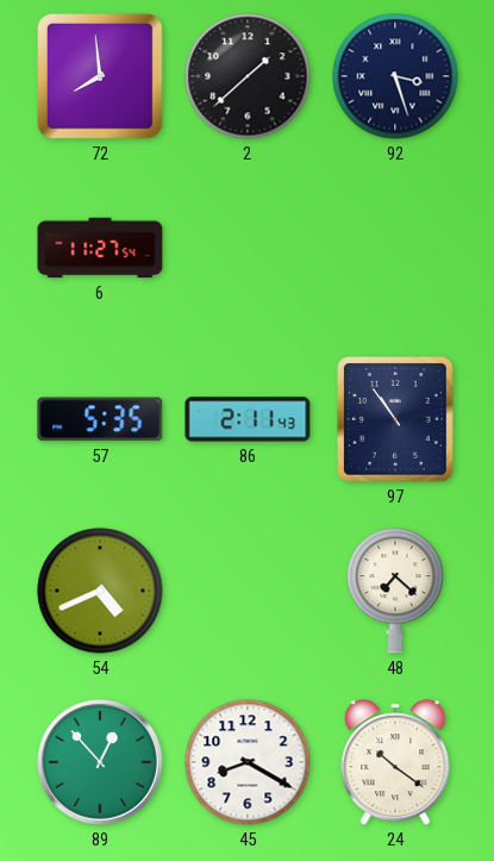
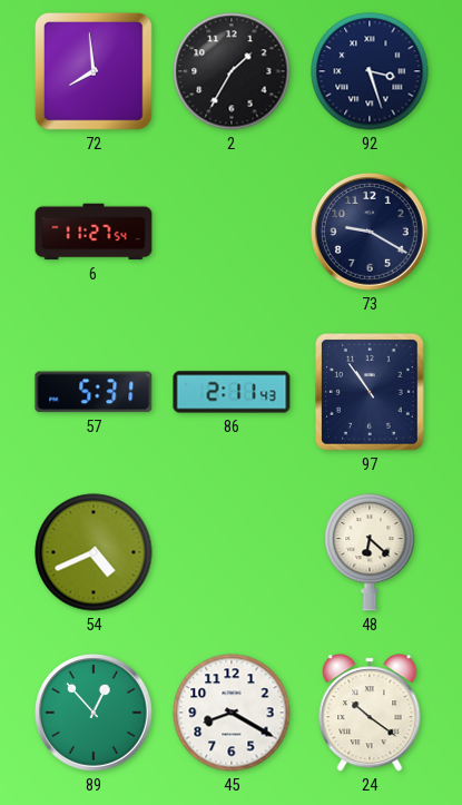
2: 1:38 -> 1:35 (232, 71)
73: none -> 9:20 (371, 233)
57: 5:35 -> 5:31 (94, 392)
48: 7:22 -> 6:22 (370, 552)
